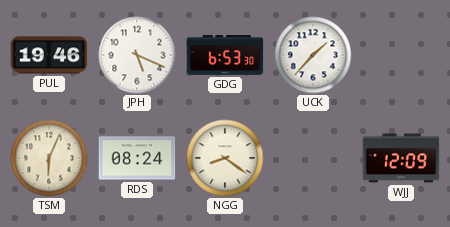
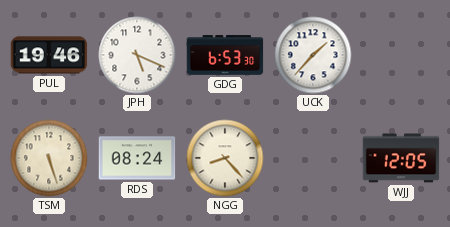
TSM: 6:04 -> 5:27 (49, 158)
NGG: 8:21 -> 8:23 (225, 158)
WJJ: 12:09 -> 12:05 (401, 158)
